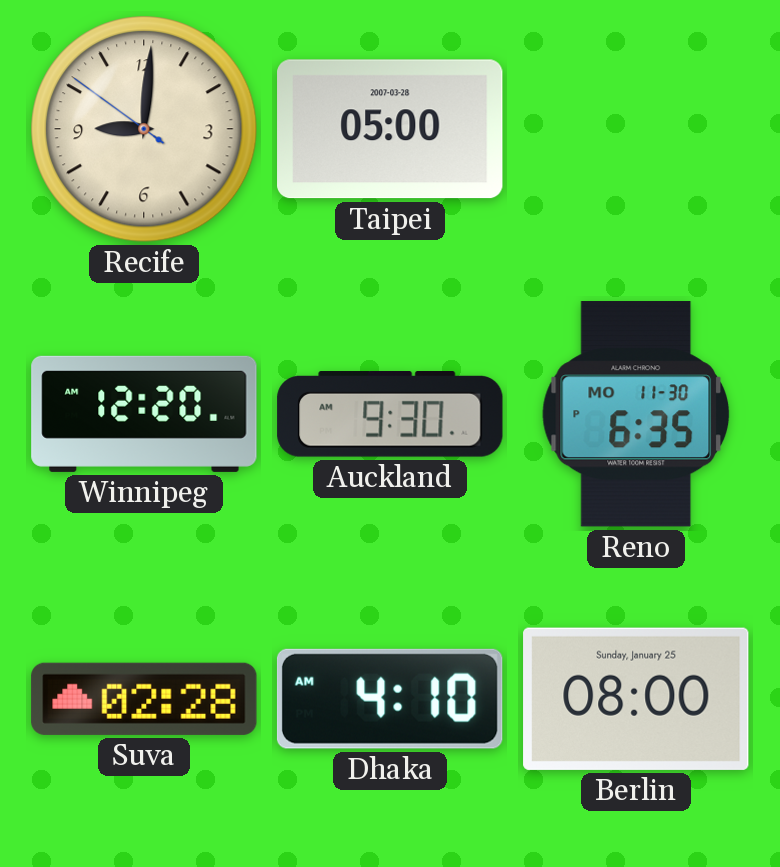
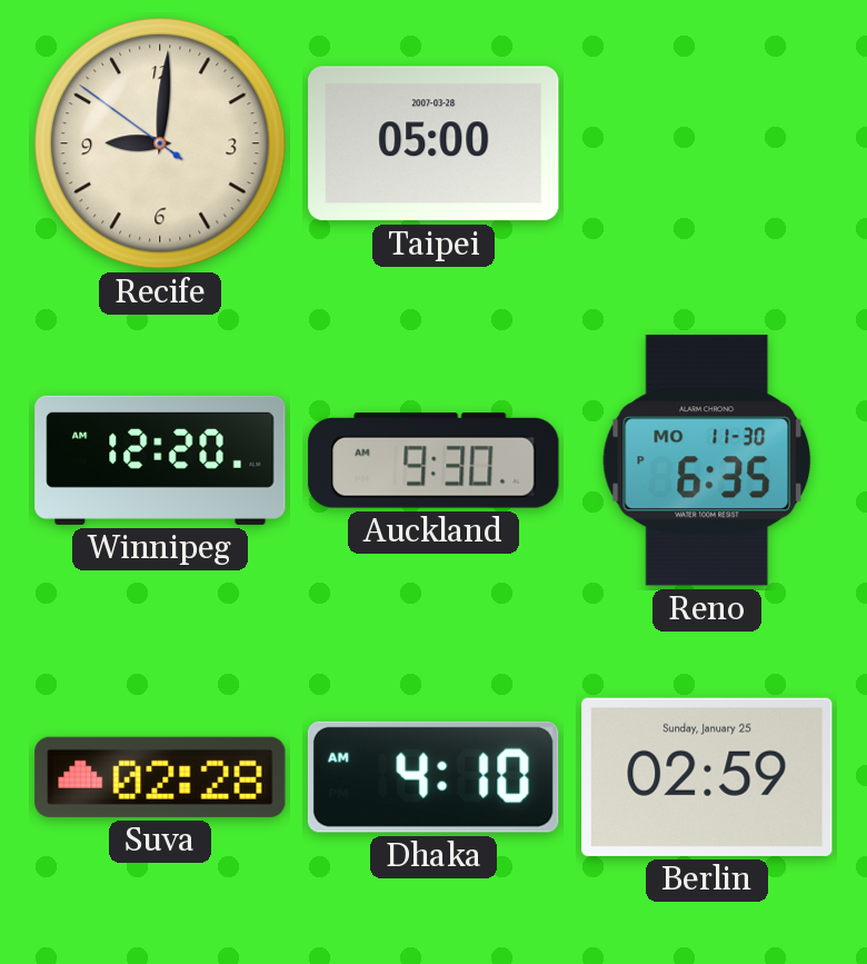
Berlin: 08:00 -> 02:59 (707, 777)
